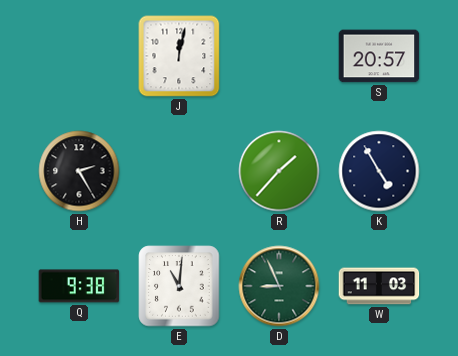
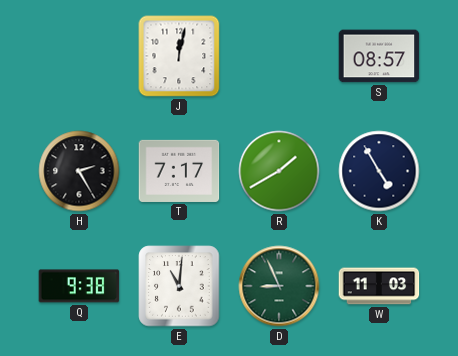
S: 20:57 -> 08:57 (379, 56)
T: none -> 7:17 (179, 171)
R: 1:37 -> 1:40 (279, 171)
